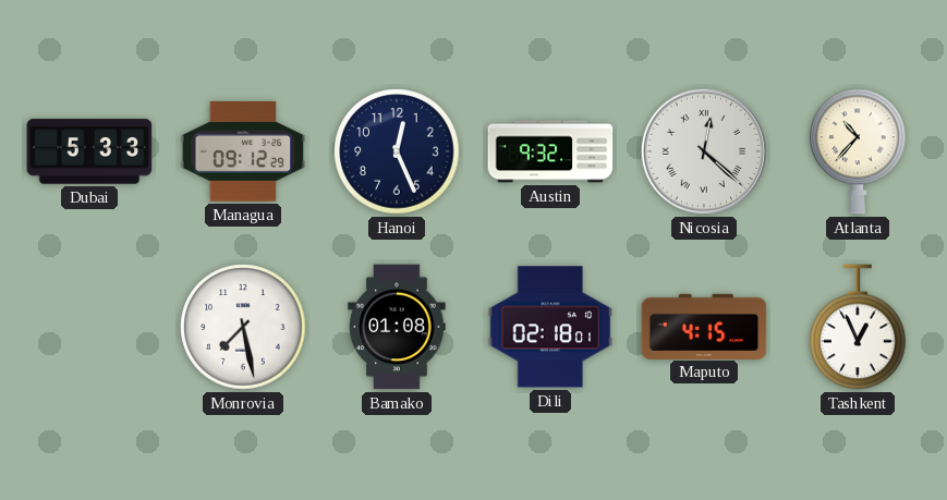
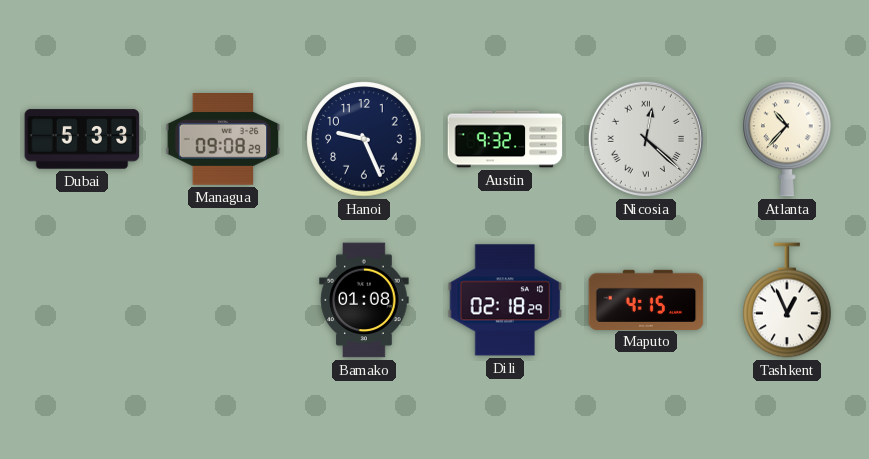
Managua: 09:12 -> 09:08 (223, 140)
Hanoi: 12:26 -> 9:26 (364, 139)
Monrovia: 7:28 -> none (243, 327)
Dili: 02:18:01 -> 02:18:29 (505, 300)
